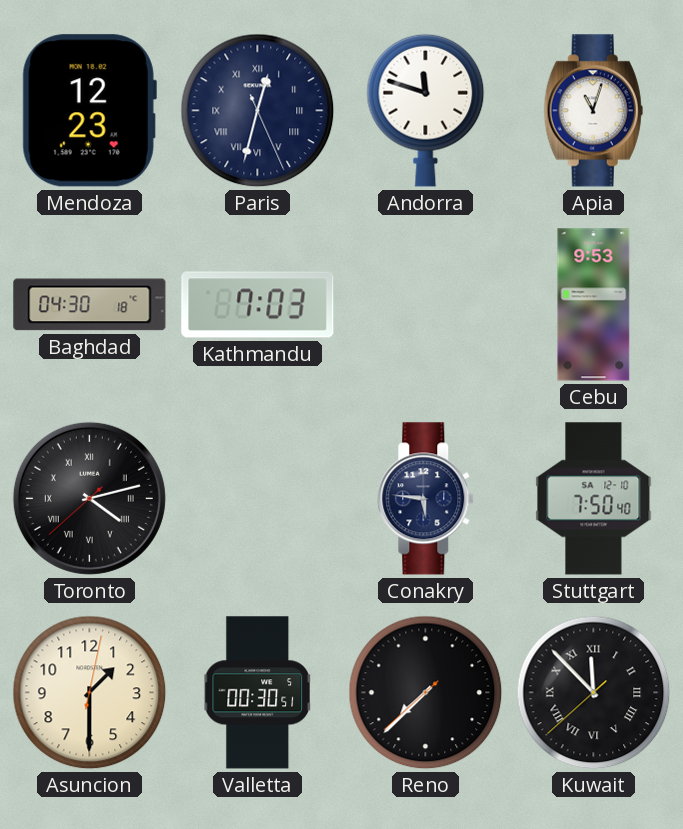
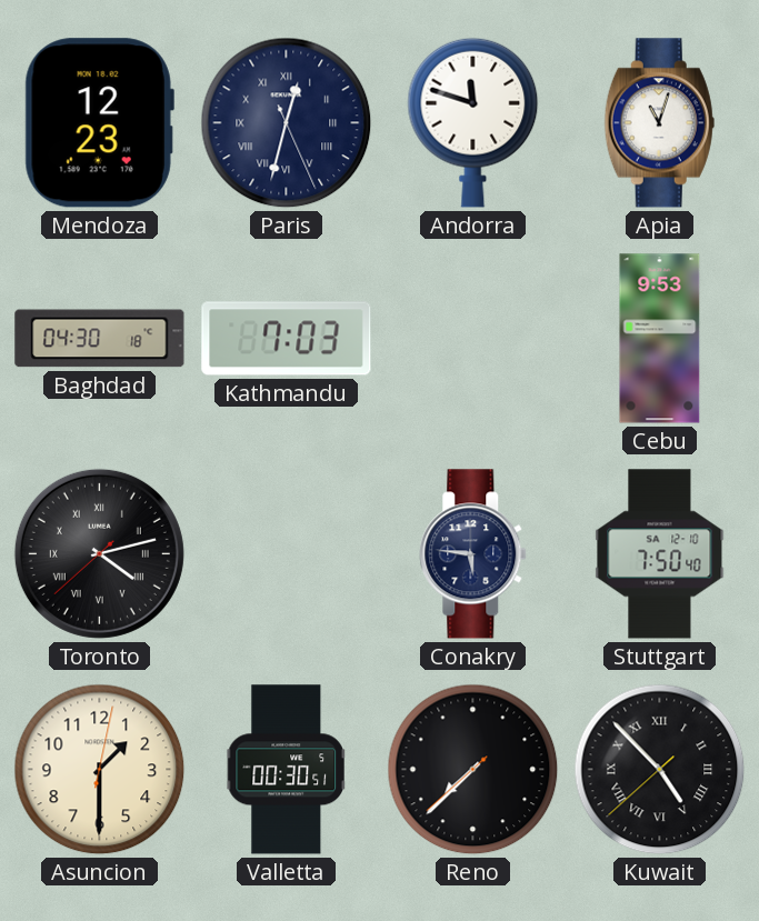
Kuwait: 11:52 -> 4:52 (660, 770)
